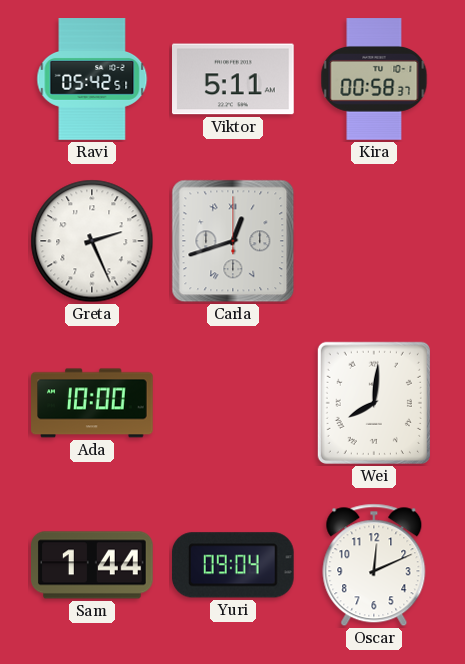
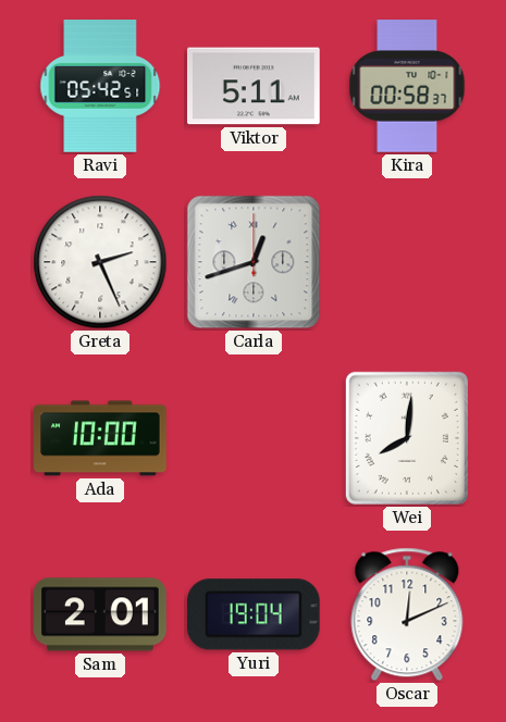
Sam: 1:44 -> 2:01 (100, 614)
Yuri: 09:04 -> 19:04 (254, 614)
